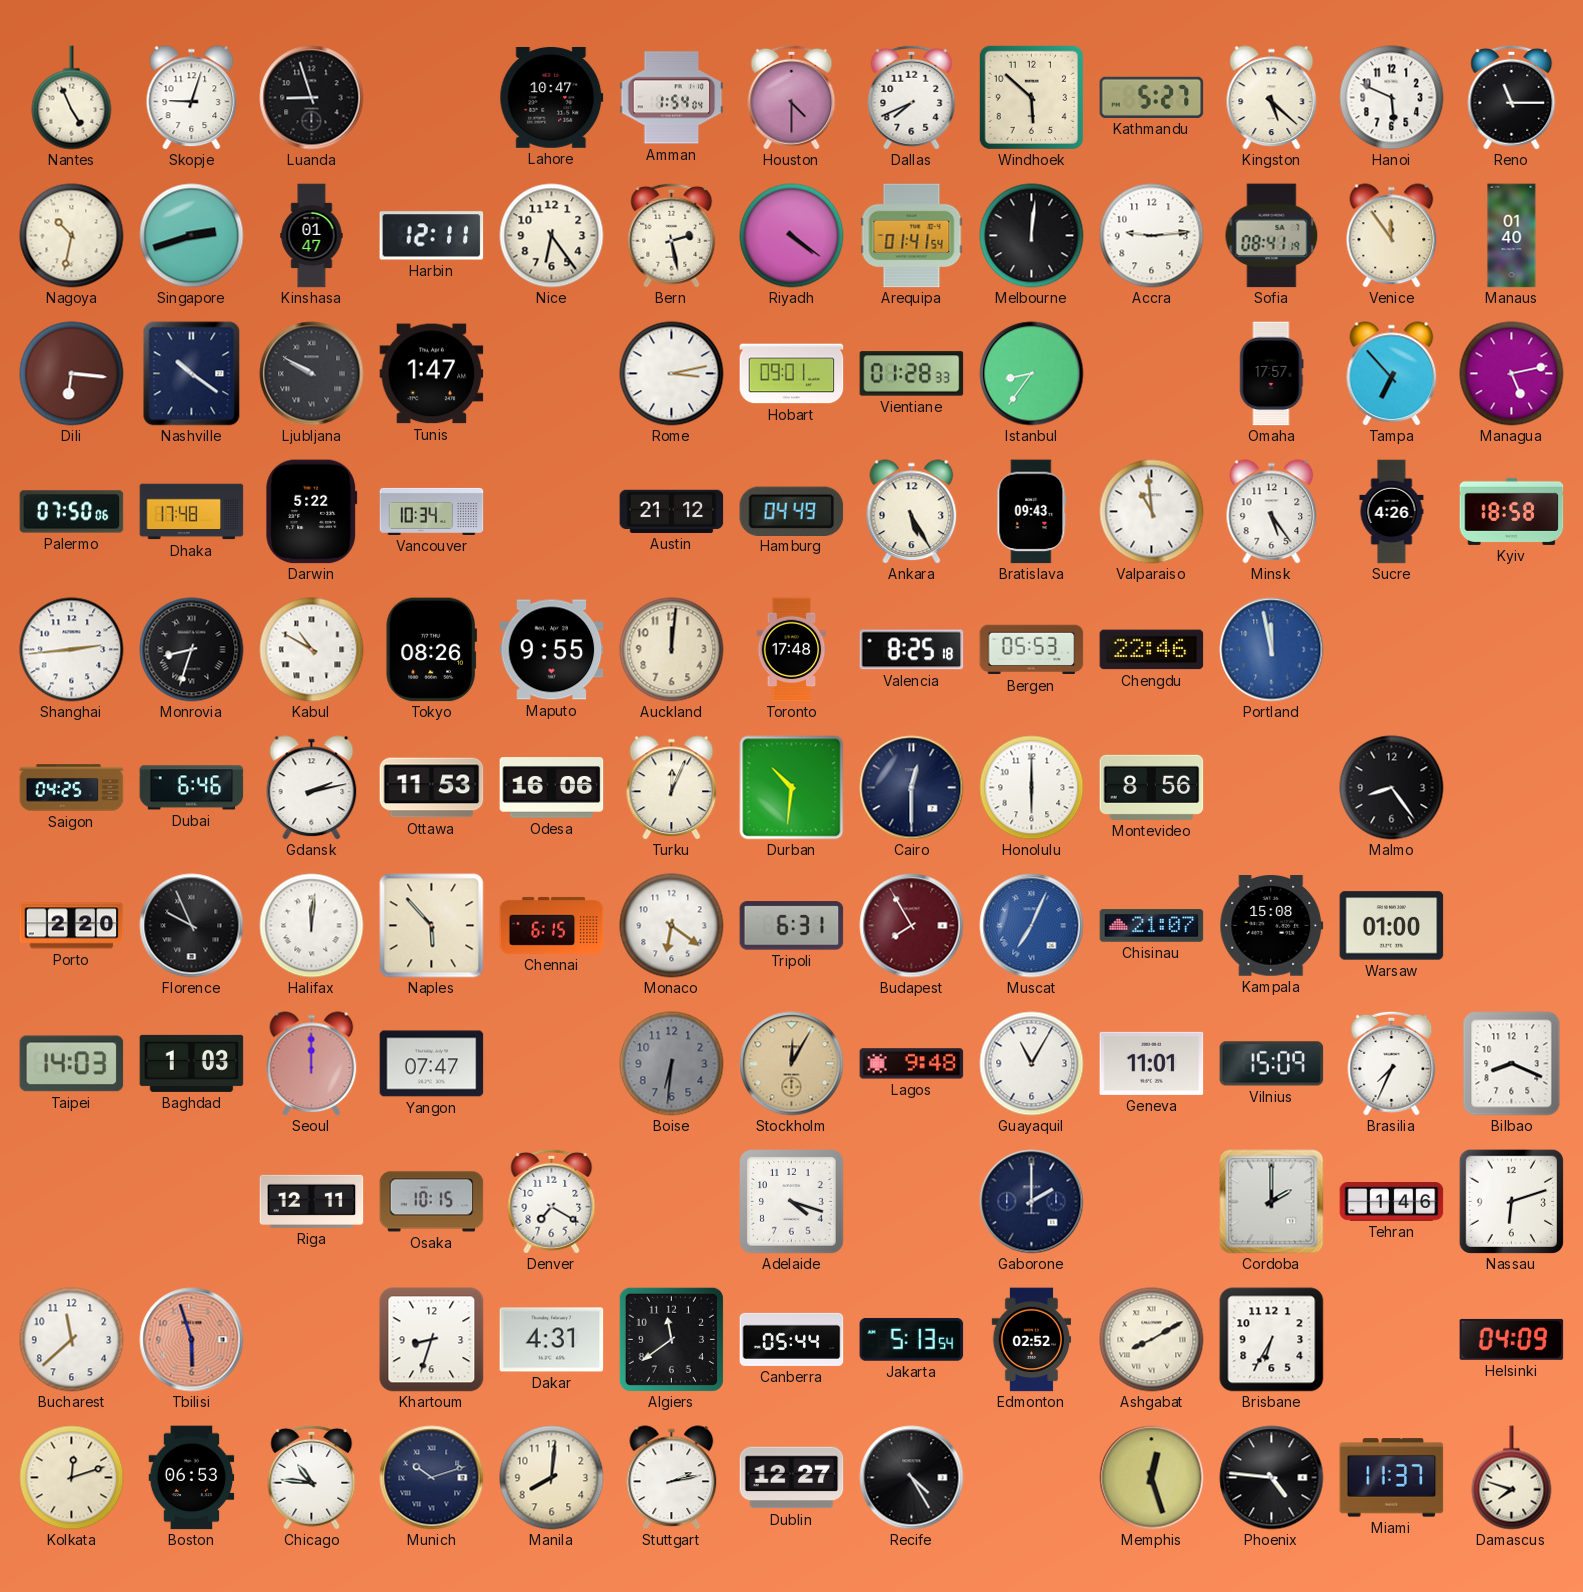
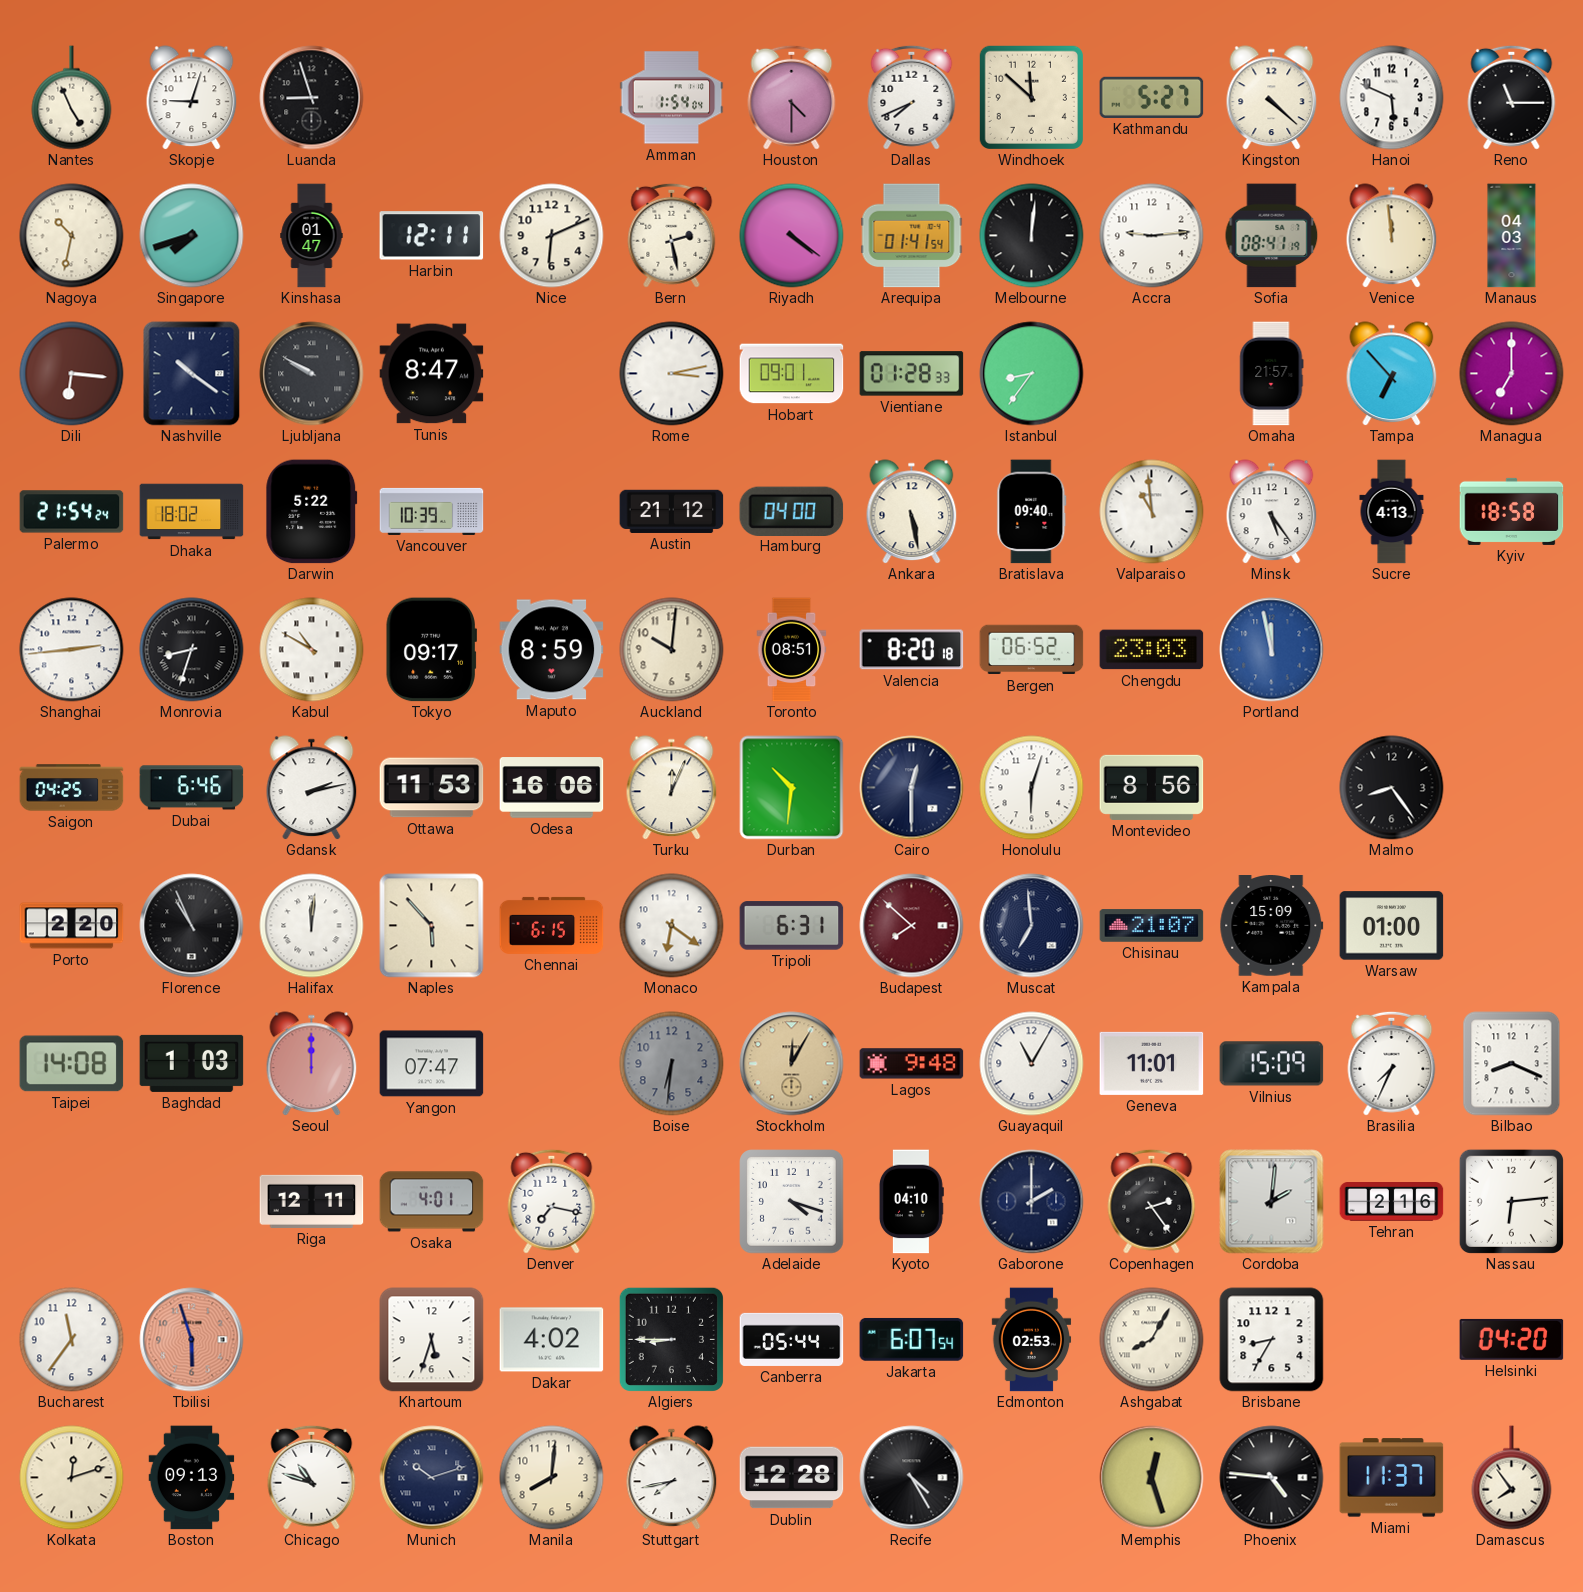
Lahore: 10:47 -> none (552, 98)
Windhoek: 5:52 -> 11:52 (1031, 97)
Kingston: 5:22 -> 4:22 (1272, 98)
Singapore: 2:42 -> 7:42 (192, 236)
Nice: 6:24 -> 6:11 (552, 236)
Venice: 11:54 -> 11:59 (1392, 236)
Manaus: 01:40 -> 04:03 (1512, 236)
Tunis: 1:47 -> 8:47 (432, 374)
Omaha: 17:57 -> 21:57 (1272, 374)
Managua: 5:13 -> 7:00 (1512, 374)
Palermo: 07:50 -> 21:54 (72, 512)
Dhaka: 17:48 -> 18:02 (192, 512)
Vancouver: 10:34 -> 10:39 (432, 511)
Hamburg: 04:49 -> 04:00 (792, 511)
Ankara: 5:25 -> 5:28 (912, 512)
Bratislava: 09:43 -> 09:40 (1032, 512)
Sucre: 4:26 -> 4:13 (1392, 512)
Tokyo: 08:26 -> 09:17 (431, 650)
Maputo: 9:55 -> 8:59 (552, 650)
Auckland: 12:01 -> 10:01 (672, 650)
Toronto: 17:48 -> 08:51 (792, 650)
Valencia: 8:25 -> 8:20 (912, 650)
Bergen: 05:53 -> 06:52 (1032, 650)
Chengdu: 22:46 -> 23:03 (1152, 650)
Honolulu: 6:00 -> 6:03 (1032, 788)
Florence: 9:56 -> 10:56 (192, 926)
Budapest: 7:55 -> 7:52 (912, 926)
Muscat: 7:04 -> 6:59 (1032, 926)
Muscat dial: blue -> navy (1032, 926)
Kampala: 15:08 -> 15:09 (1272, 926)
Taipei: 14:03 -> 14:08 (72, 1064)
Osaka: 10:15 -> 4:01 (432, 1202)
Denver: 7:20 -> 7:17 (552, 1201)
Kyoto: none -> 04:10 (911, 1202)
Copenhagen: none -> 2:24 (1152, 1201)
Cordoba: 2:00 -> 2:01 (1272, 1202)
Tehran: 1:46 -> 2:16 (1392, 1202)
Nassau: 6:12 -> 6:14 (1511, 1201)
Bucharest: 11:38 -> 11:36 (72, 1340)
Khartoum: 8:33 -> 5:33 (432, 1340)
Dakar: 4:31 -> 4:02 (552, 1340)
Algiers: 11:39 -> 8:45 (671, 1339)
Jakarta: 5:13 -> 6:07 (912, 1340)
Edmonton: 02:52 -> 02:53 (1032, 1340)
Ashgabat: 8:10 -> 8:05 (1152, 1340)
Brisbane: 6:35 -> 8:35 (1272, 1340)
Helsinki: 04:09 -> 04:20 (1512, 1339)
Boston: 06:53 -> 09:13 (192, 1478)
Chicago: 10:46 -> 10:48 (312, 1477)
Stuttgart: 2:13 -> 7:43 (672, 1478)
Dublin: 12:27 -> 12:28 (792, 1478)
Damascus: 7:48 -> 7:54 (1512, 1478)
